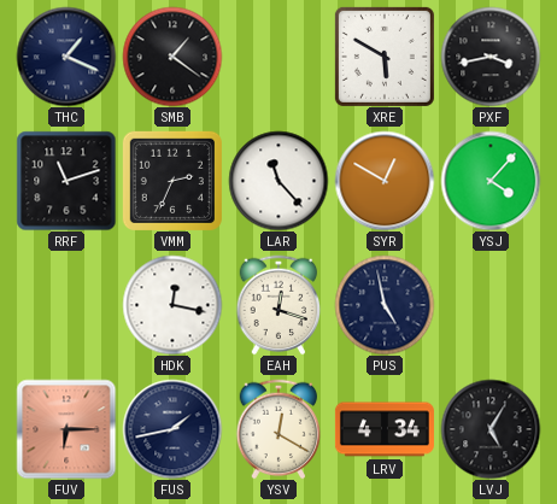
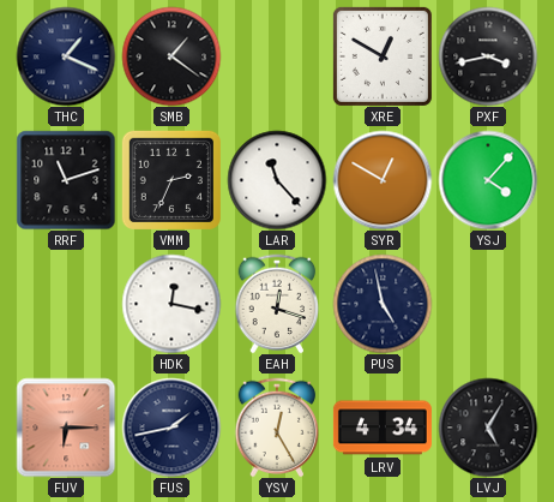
XRE: 5:50 -> 12:50 (383, 56)
YSV: 12:20 -> 12:25 (277, 428)
